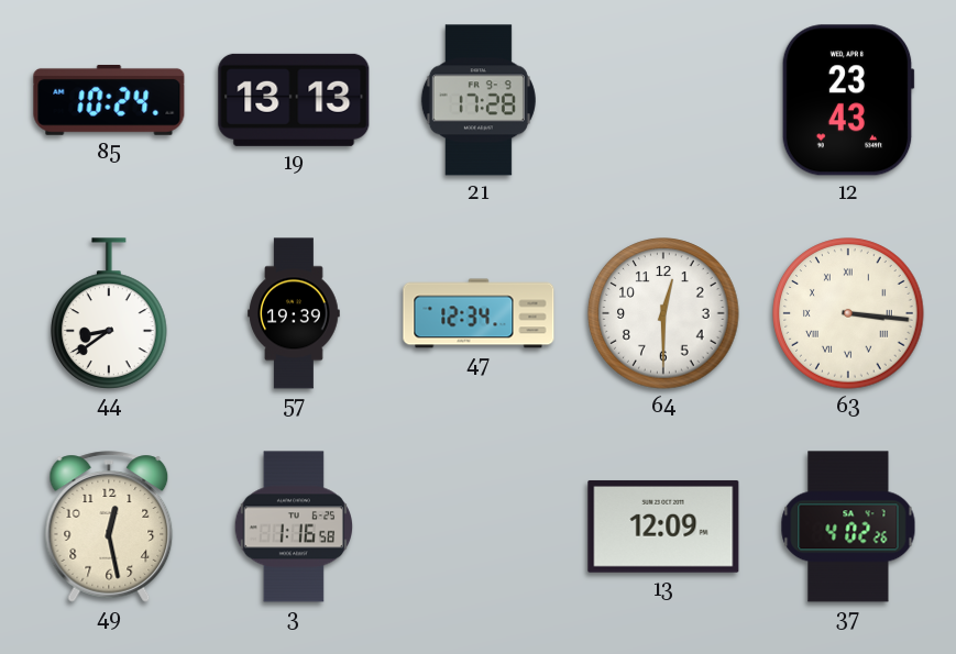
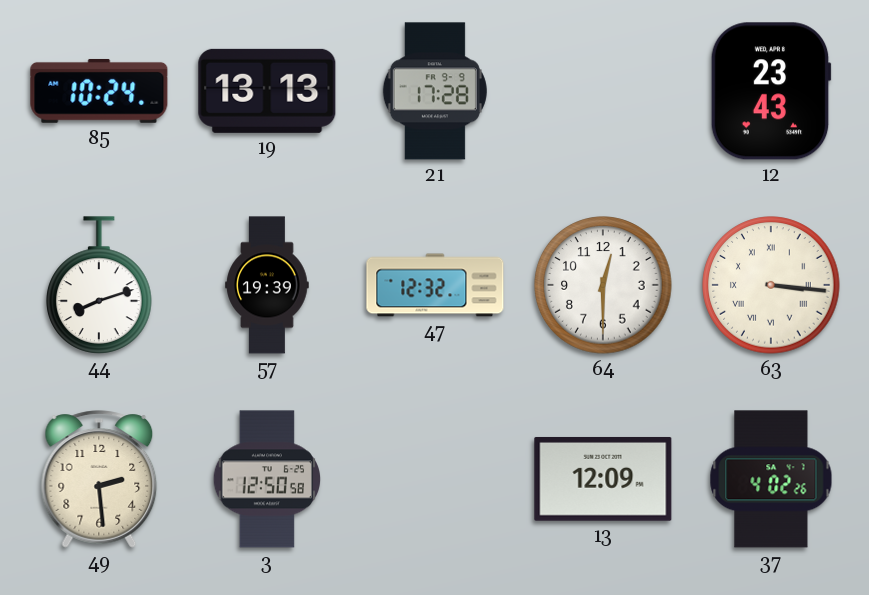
44: 8:39 -> 8:12 (99, 285)
47: 12:34 -> 12:32 (435, 285)
49: 12:28 -> 2:29 (99, 479)
3: 1:16 -> 12:50 (266, 479)
